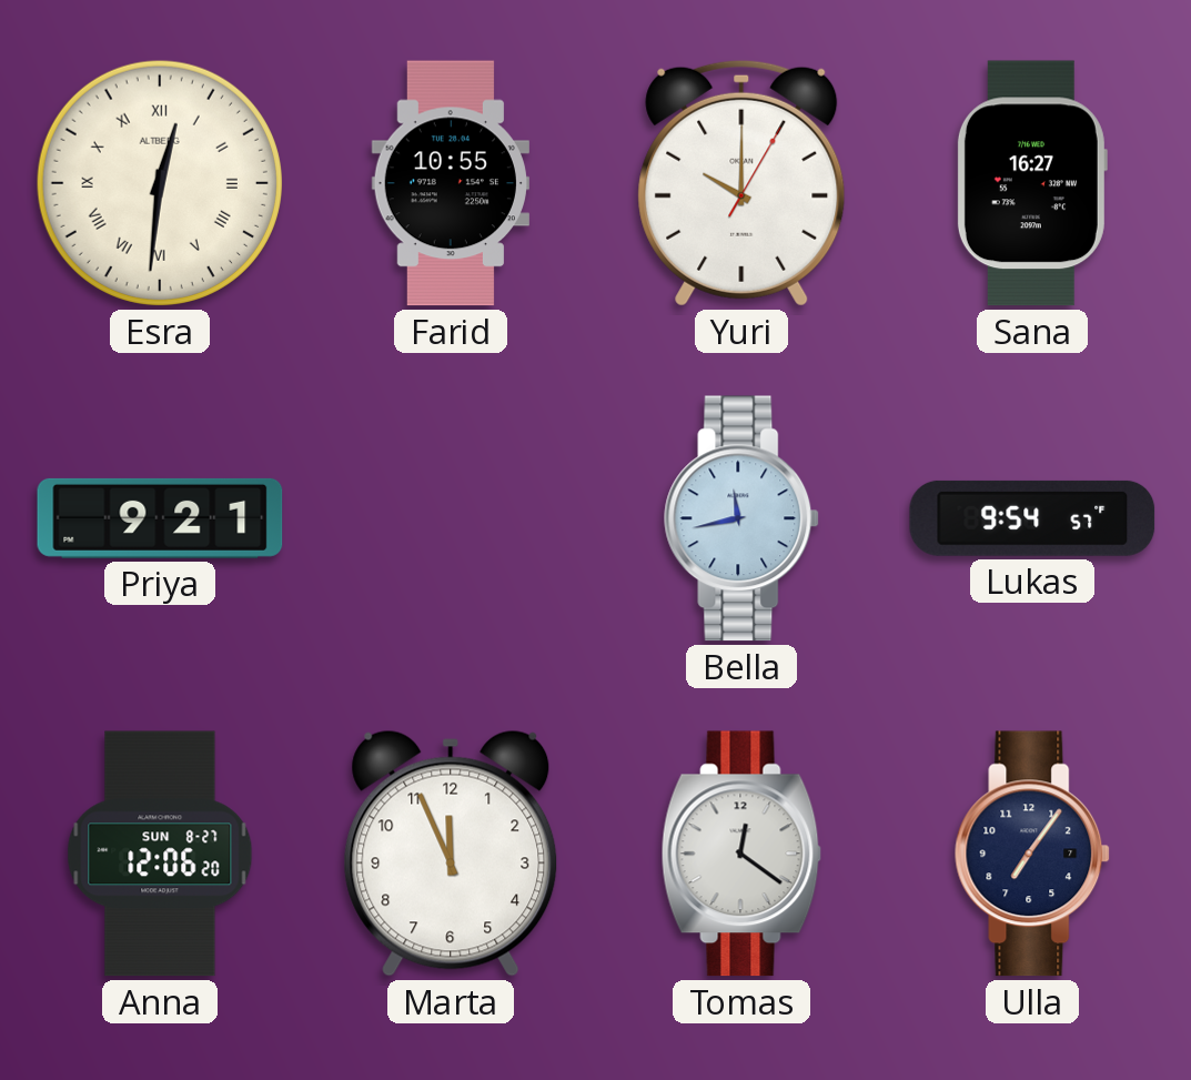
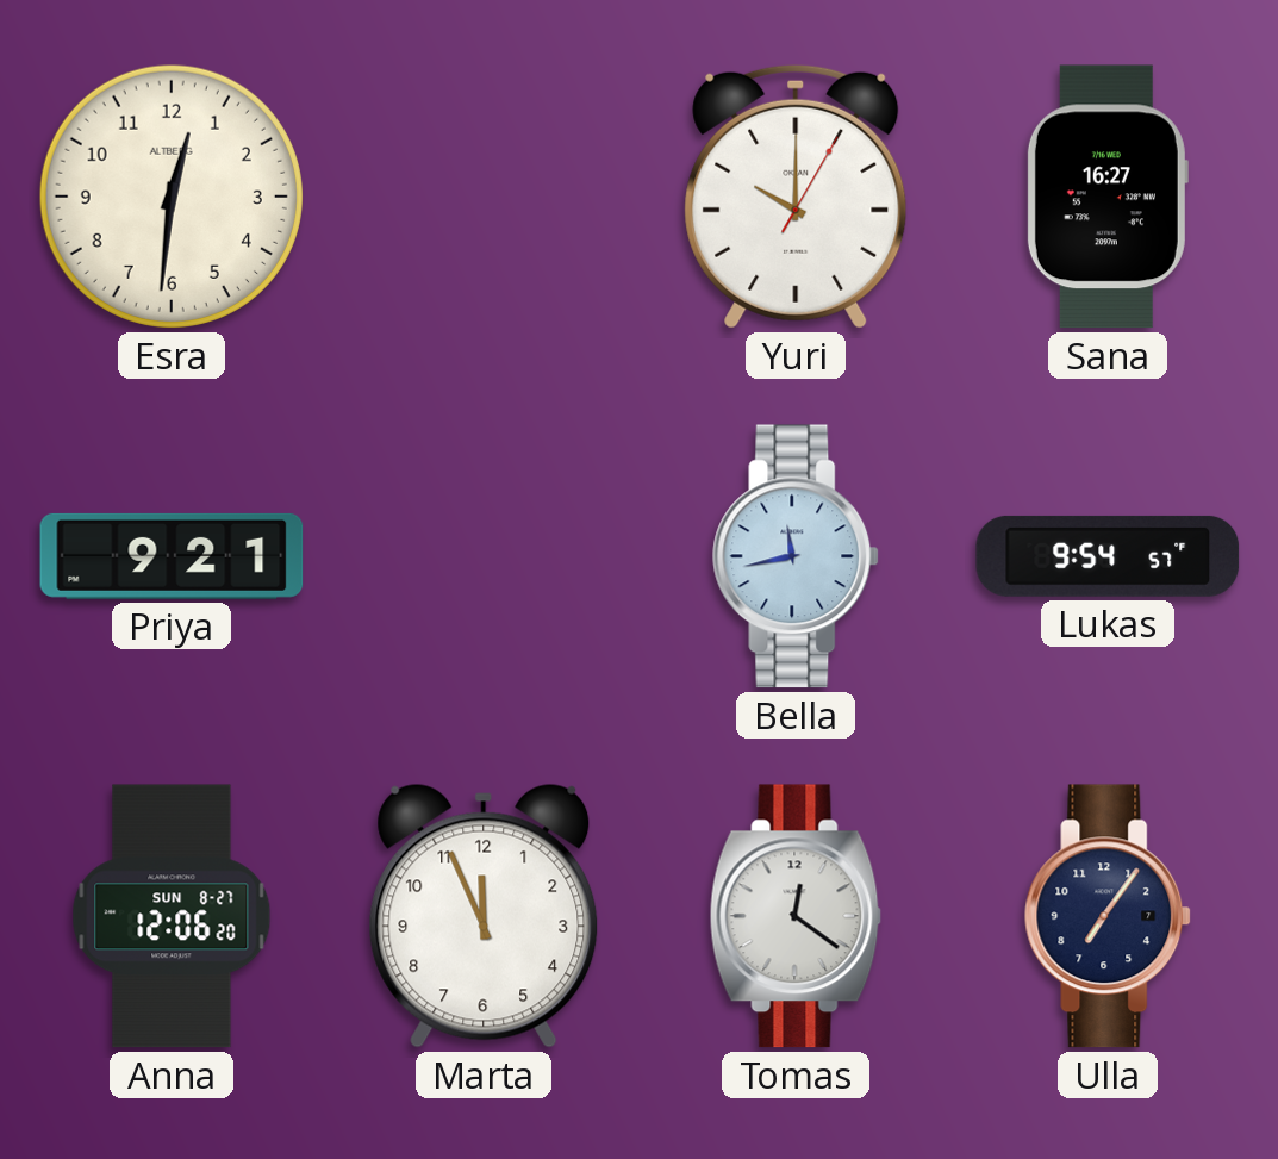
Esra numerals: Roman -> Arabic (172, 197)
Farid: 10:55 -> none (451, 183)
